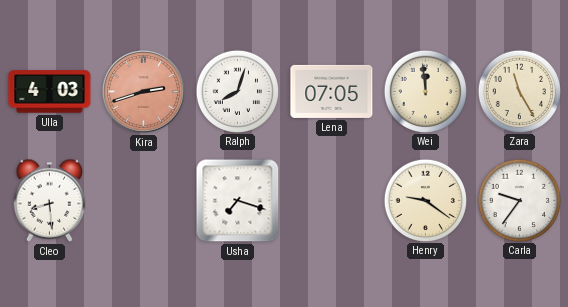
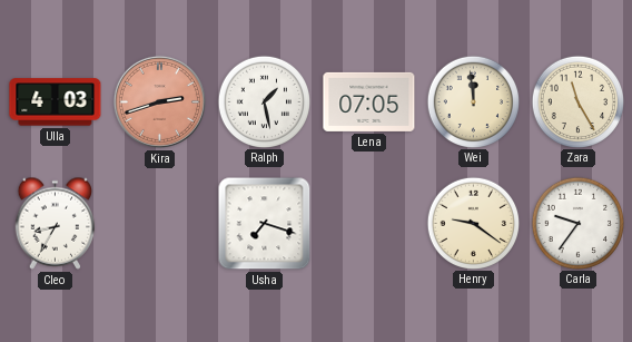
Ralph: 8:03 -> 1:28 (264, 101)
Cleo: 8:29 -> 8:35 (56, 223)
